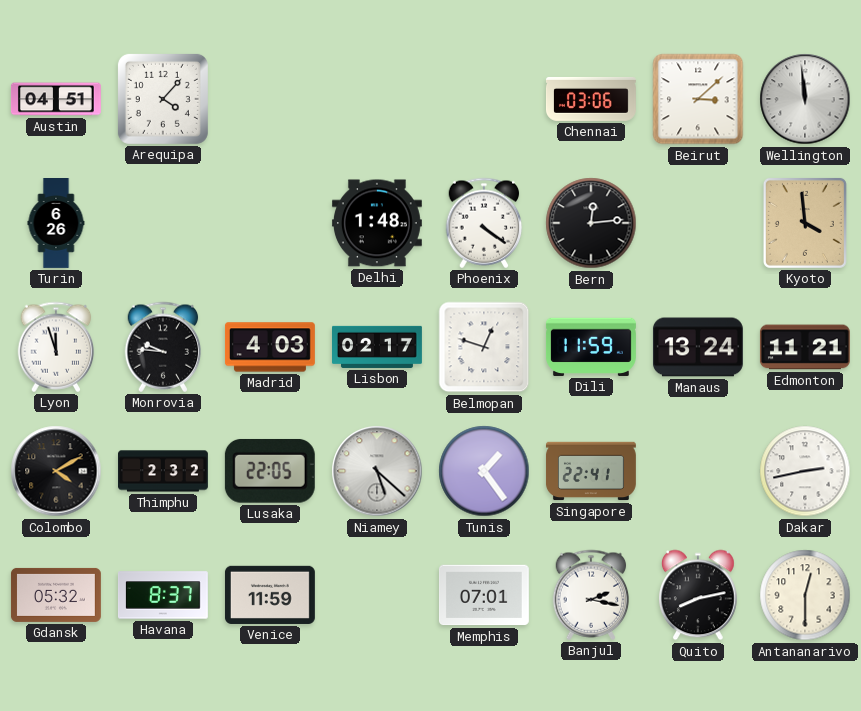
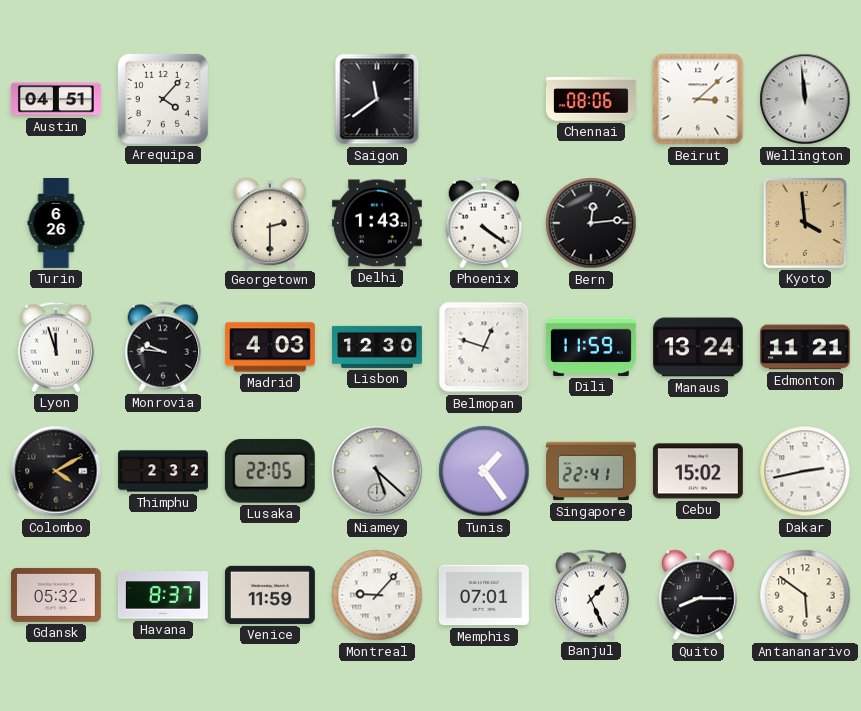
Saigon: none -> 11:39 (377, 99)
Chennai: 03:06 -> 08:06 (591, 99)
Georgetown: none -> 2:30 (271, 223)
Delhi: 1:48 -> 1:43 (377, 223)
Lisbon: 02:17 -> 12:30 (378, 347)
Cebu: none -> 15:02 (698, 471)
Montreal: none -> 9:07 (377, 595)
Banjul: 2:17 -> 1:26 (591, 595)
Quito: 8:13 -> 8:15 (699, 595)
Antananarivo: 12:30 -> 5:51 (805, 595)
